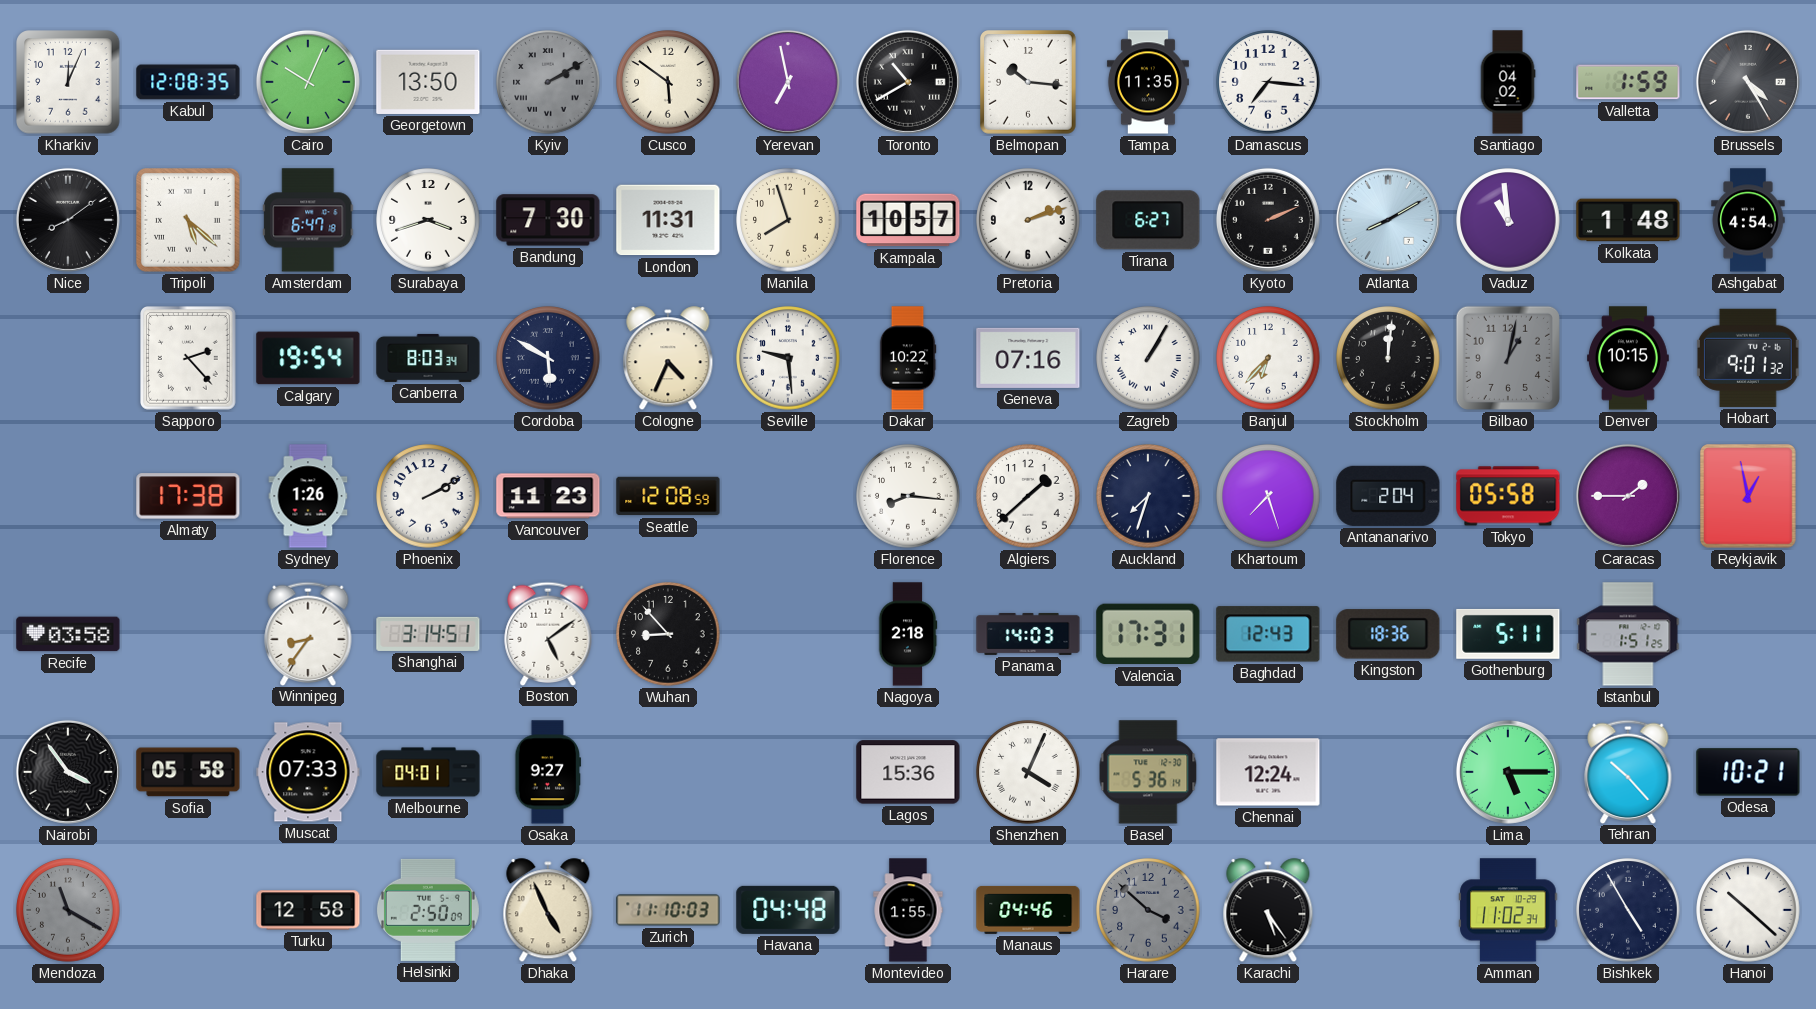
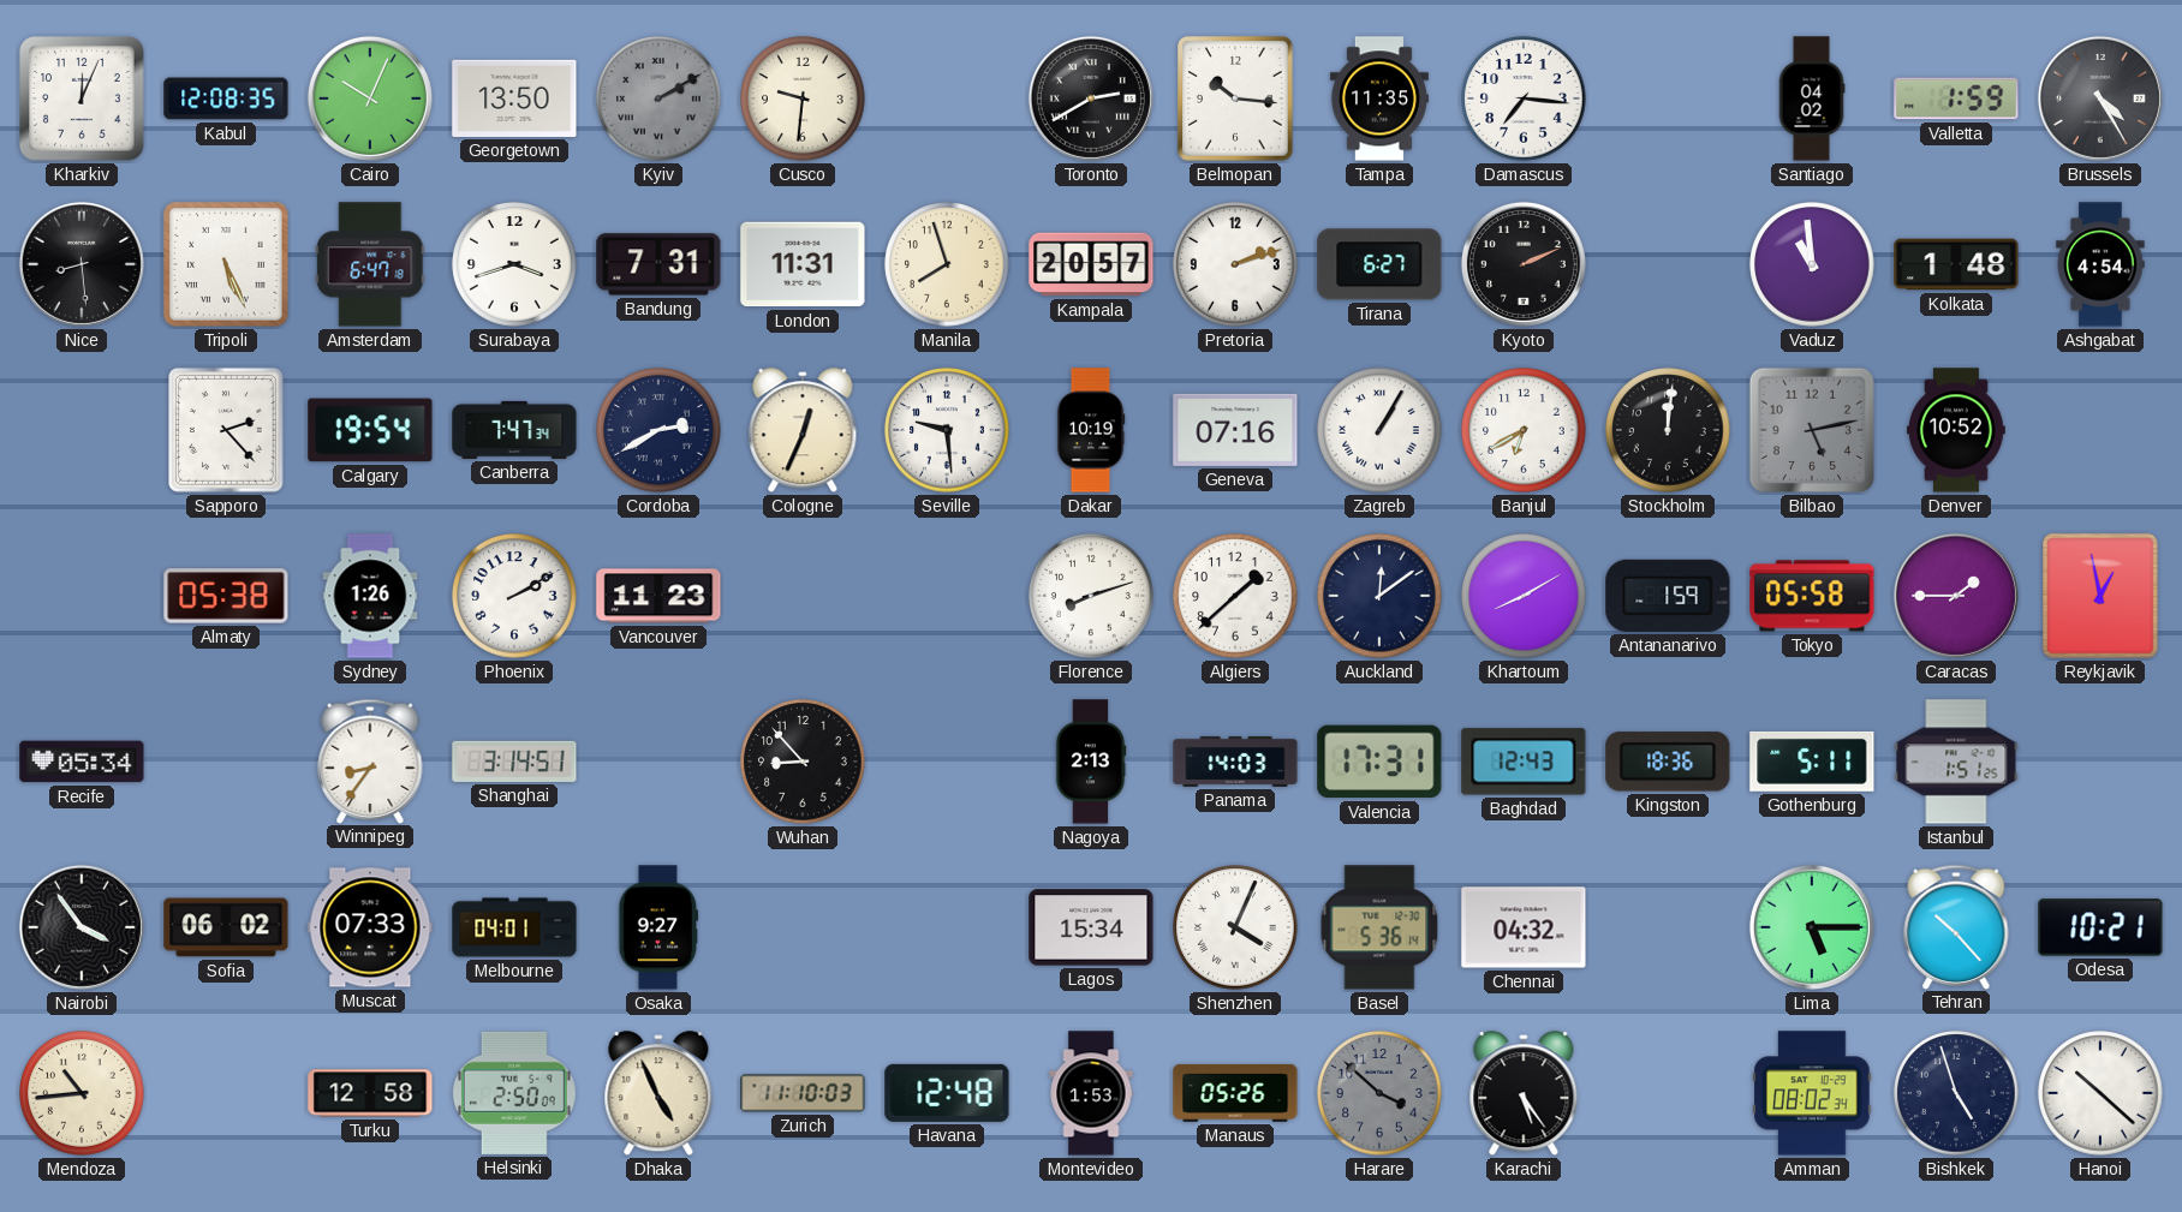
Cusco: 5:51 -> 9:31 (803, 98)
Yerevan: 6:58 -> none (788, 82)
Toronto: 10:40 -> 2:40 (1091, 98)
Nice: 8:09 -> 8:29 (82, 264)
Tripoli: 5:22 -> 5:26 (227, 265)
Bandung: 7:30 -> 7:31 (658, 264)
Kampala: 10:57 -> 20:57 (1091, 264)
Atlanta: 8:10 -> none (1388, 220)
Canberra: 8:03 -> 7:47 (514, 430)
Cordoba: 5:50 -> 2:40 (658, 430)
Cologne: 4:34 -> 12:34 (803, 431)
Dakar: 10:22 -> 10:19 (1091, 430)
Banjul: 6:37 -> 6:40 (1524, 430)
Bilbao: 1:02 -> 5:13 (1812, 430)
Denver: 10:15 -> 10:52 (1957, 430)
Hobart: 9:01 -> none (1748, 358)
Almaty: 17:38 -> 05:38 (226, 596)
Seattle: 12:08 -> none (668, 496)
Florence: 8:16 -> 8:12 (1091, 596)
Auckland: 7:33 -> 12:09 (1379, 596)
Khartoum: 7:27 -> 8:10 (1524, 596)
Antananarivo: 2:04 -> 1:59 (1668, 596)
Recife: 03:58 -> 05:34 (82, 762)
Boston: 5:09 -> none (548, 633)
Nagoya: 2:18 -> 2:13 (1091, 762)
Sofia: 05:58 -> 06:02 (226, 927)
Lagos: 15:36 -> 15:34 (1091, 927)
Chennai: 12:24 -> 04:32 (1524, 927)
Mendoza: 11:20 -> 10:44 (82, 1093)
Mendoza dial: grey -> cream (82, 1093)
Havana: 04:48 -> 12:48 (947, 1093)
Montevideo: 1:55 -> 1:53 (1091, 1093)
Manaus: 04:46 -> 05:26 (1235, 1093)
Amman: 11:02 -> 08:02 (1812, 1093)
Bishkek: 4:55 -> 4:57 (1956, 1093)
